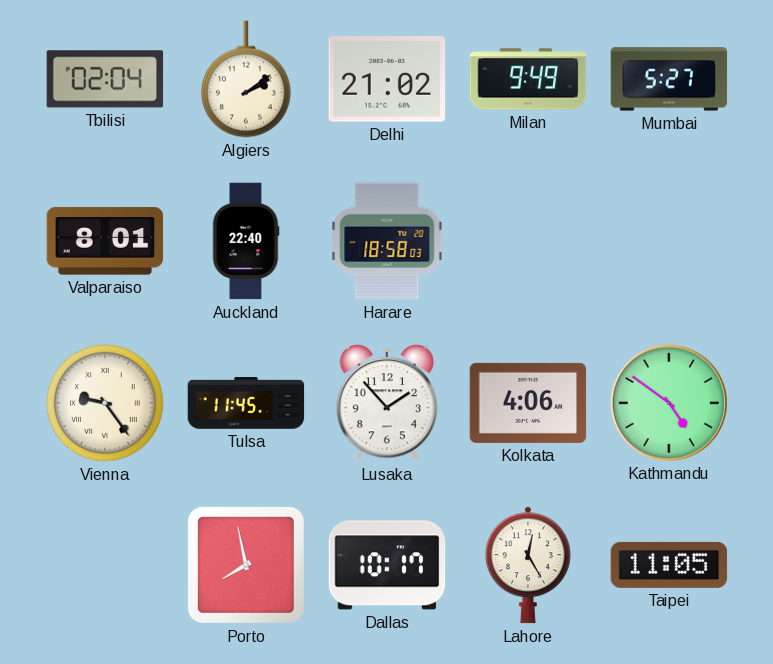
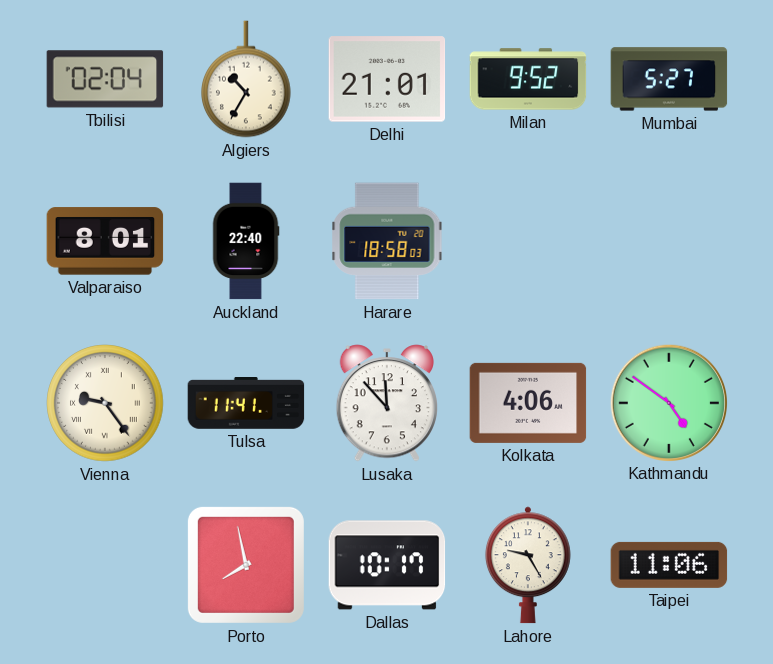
Algiers: 2:09 -> 10:35 (247, 79)
Delhi: 21:02 -> 21:01 (387, 79)
Milan: 9:49 -> 9:52 (528, 79)
Tulsa: 11:45 -> 11:41 (246, 404)
Lusaka: 1:53 -> 11:53 (386, 403)
Lahore: 12:25 -> 9:25 (528, 565)
Taipei: 11:05 -> 11:06 (669, 565)
